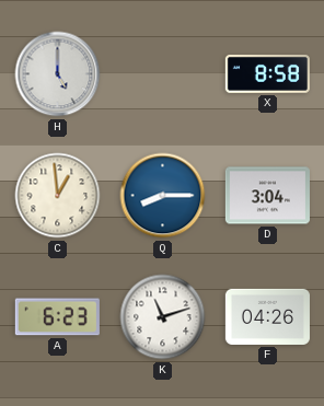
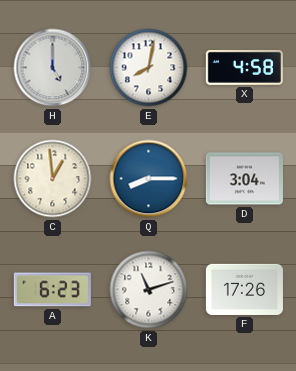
E: none -> 8:02 (149, 68)
X: 8:58 -> 4:58 (244, 67)
F: 04:26 -> 17:26 (244, 289)
